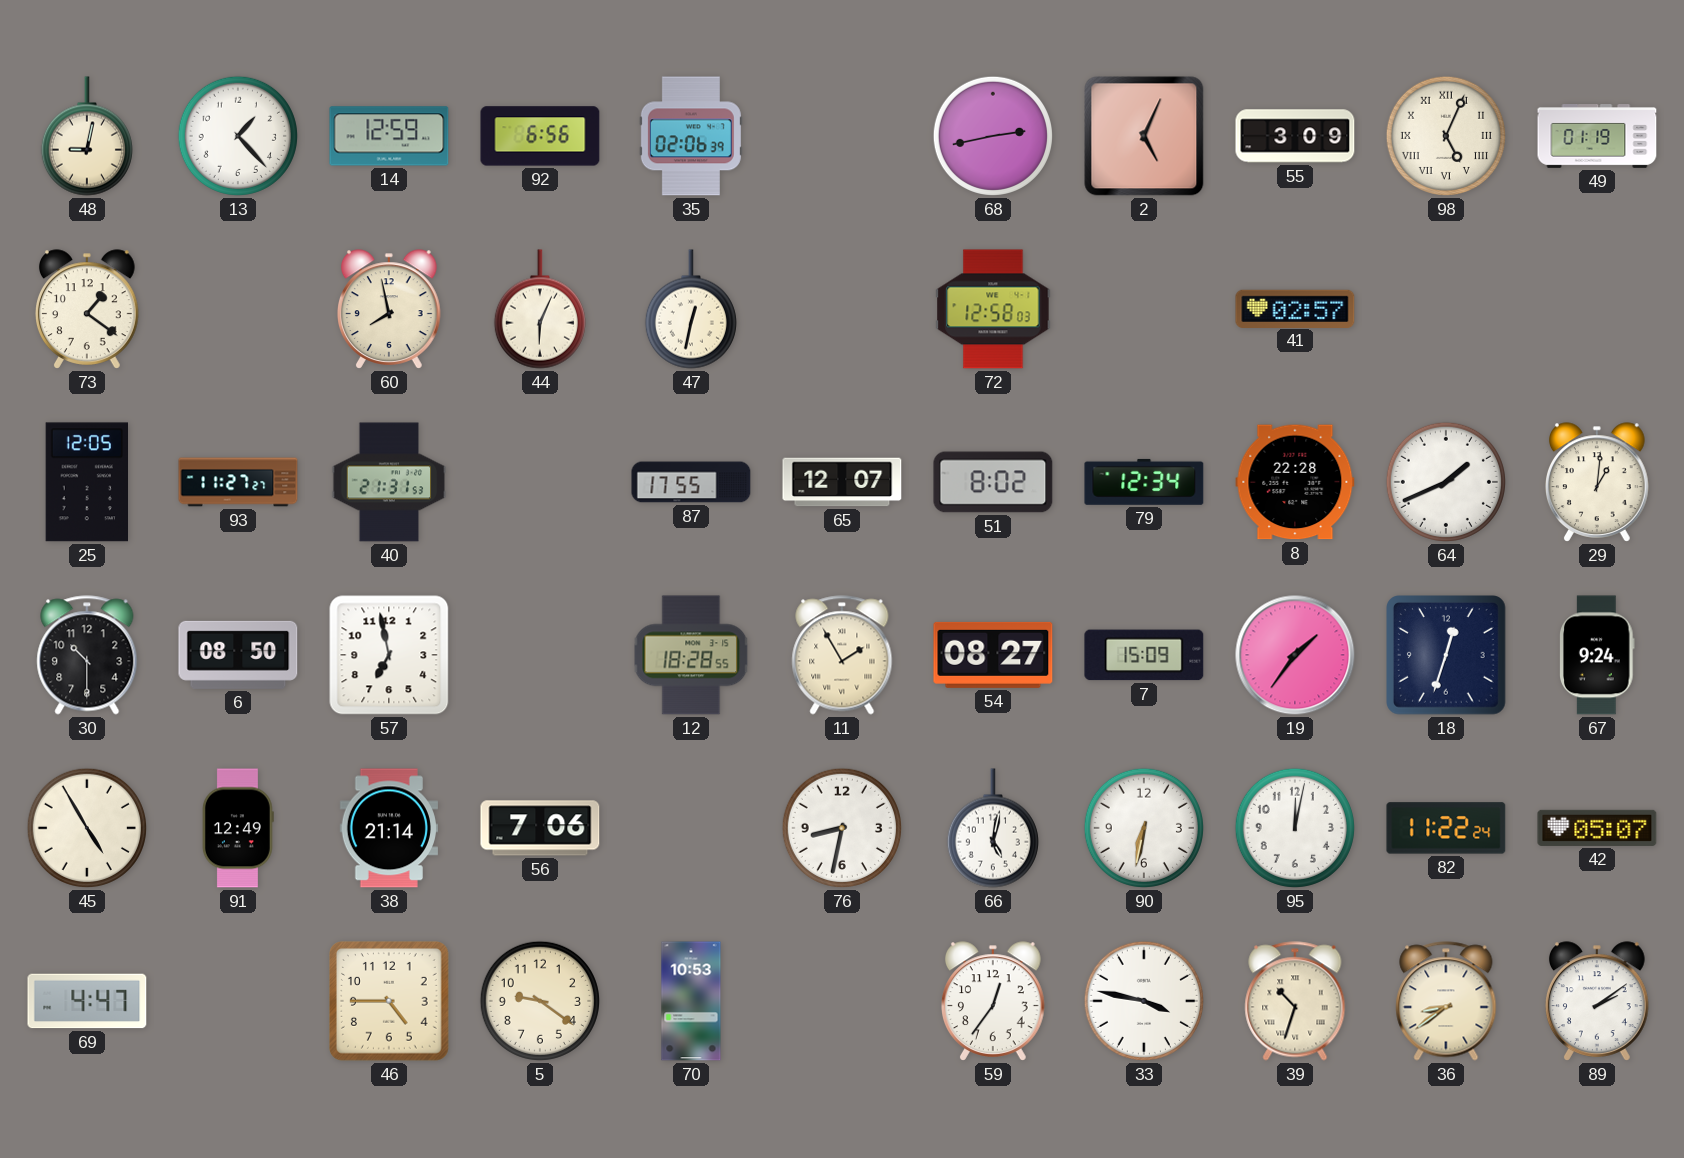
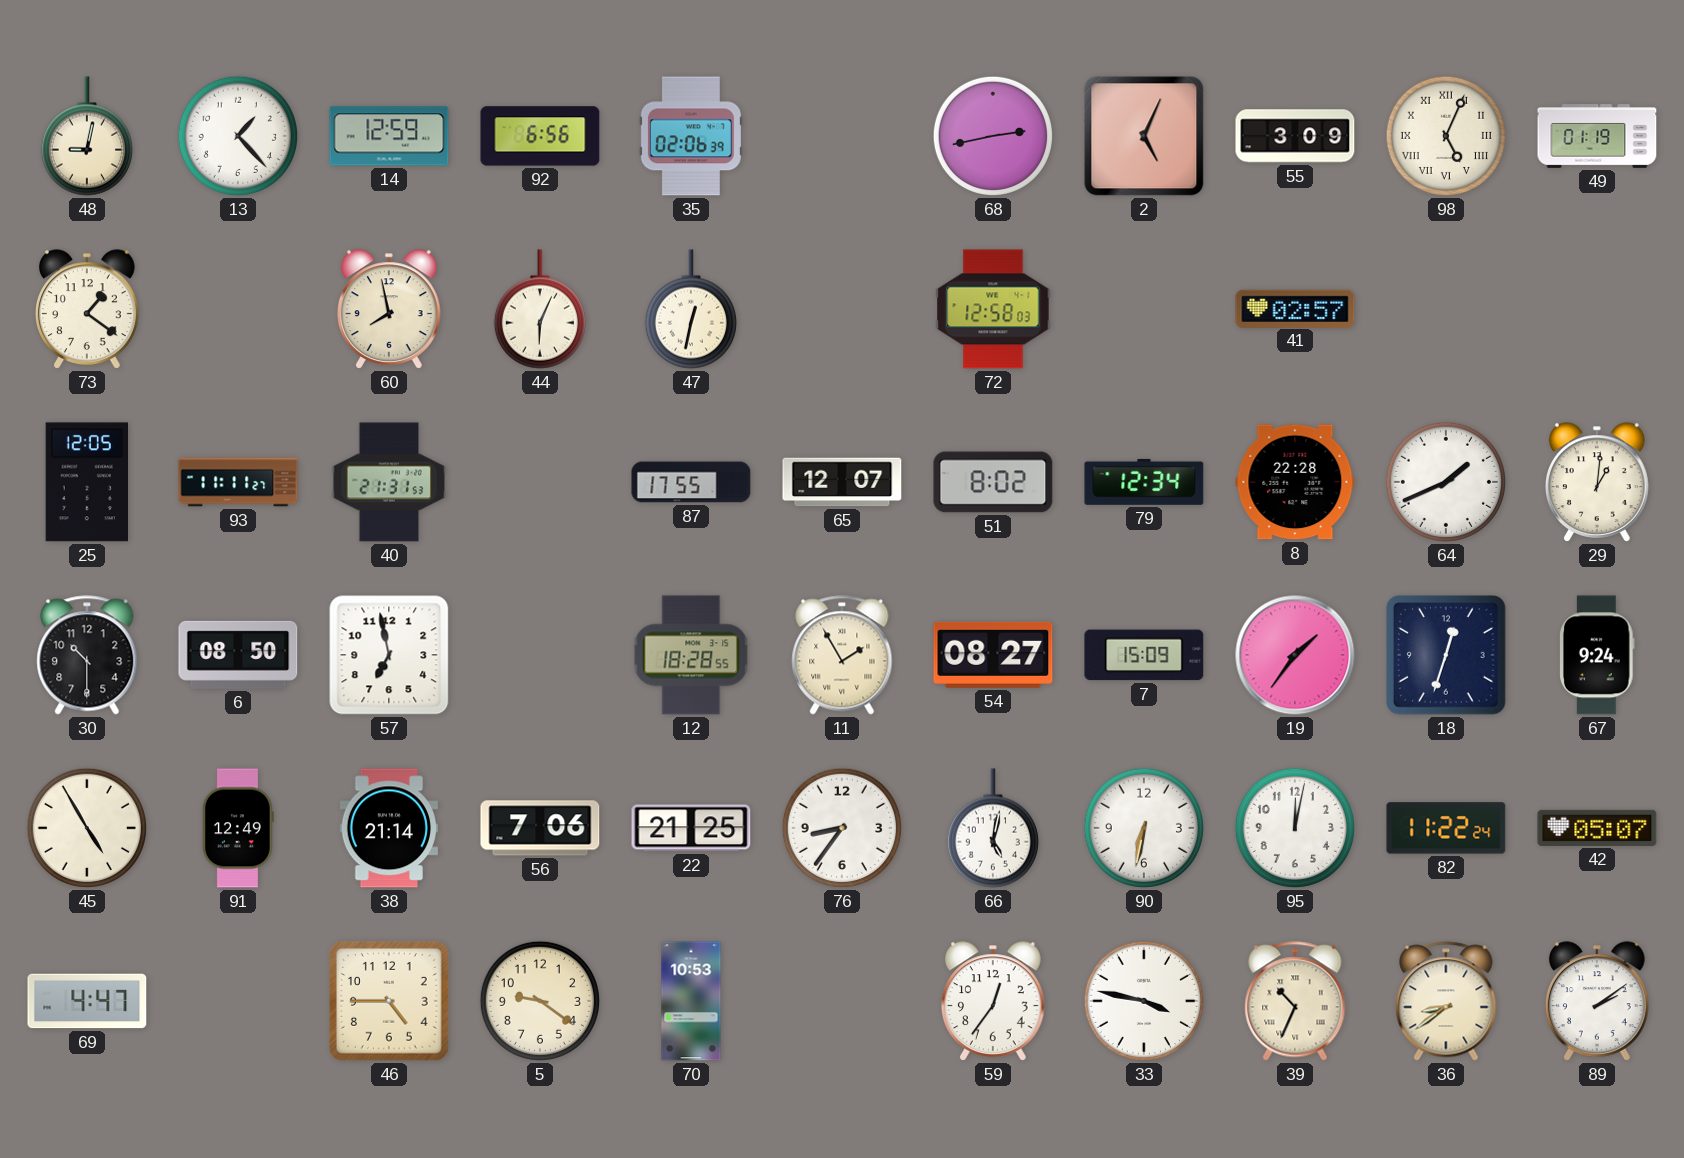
93: 11:27 -> 11:11 (238, 482)
22: none -> 21:25 (691, 828)
76: 8:32 -> 8:36 (842, 828)
39: 10:33 -> 10:34 (1295, 1001)
